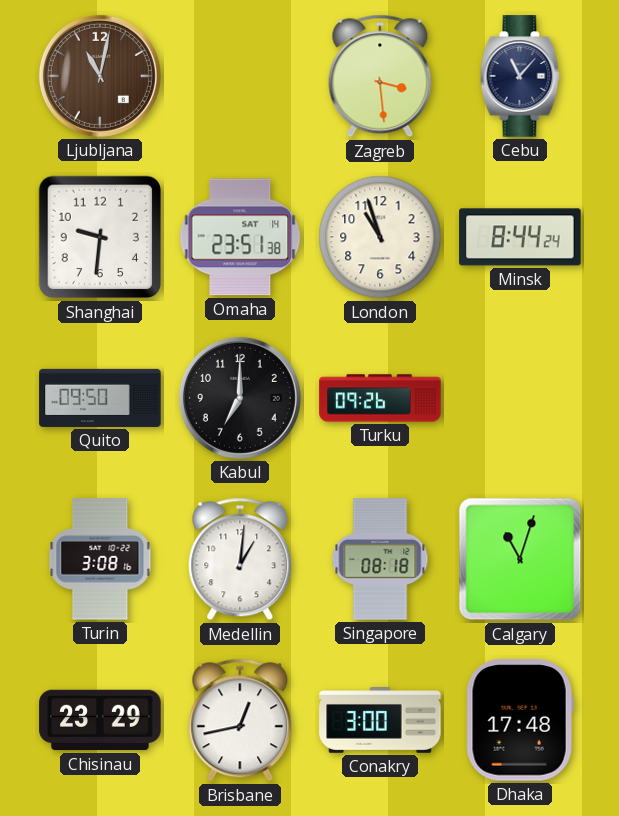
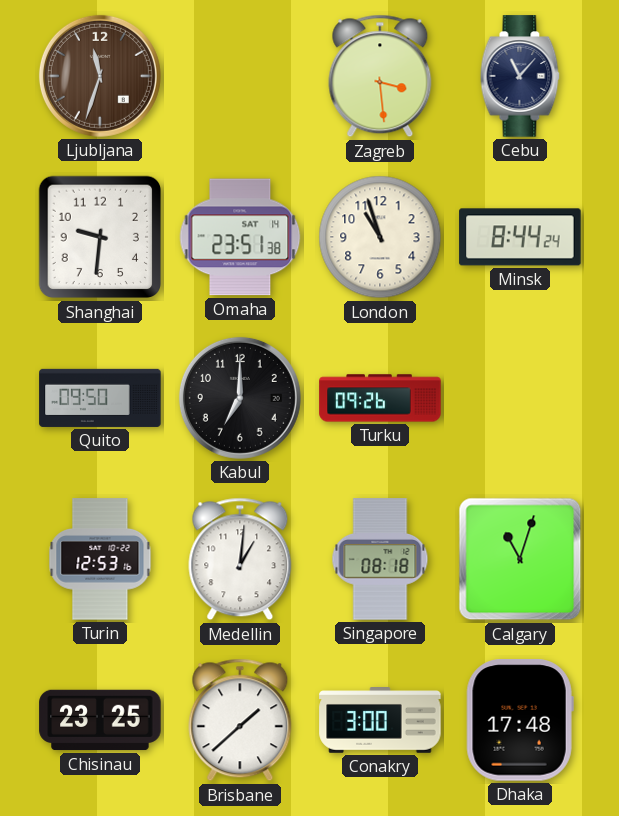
Ljubljana: 11:02 -> 11:33 (100, 76)
Turin: 3:08 -> 12:53 (100, 559)
Chisinau: 23:29 -> 23:25 (100, 720)
Brisbane: 12:43 -> 1:38 (240, 720)
